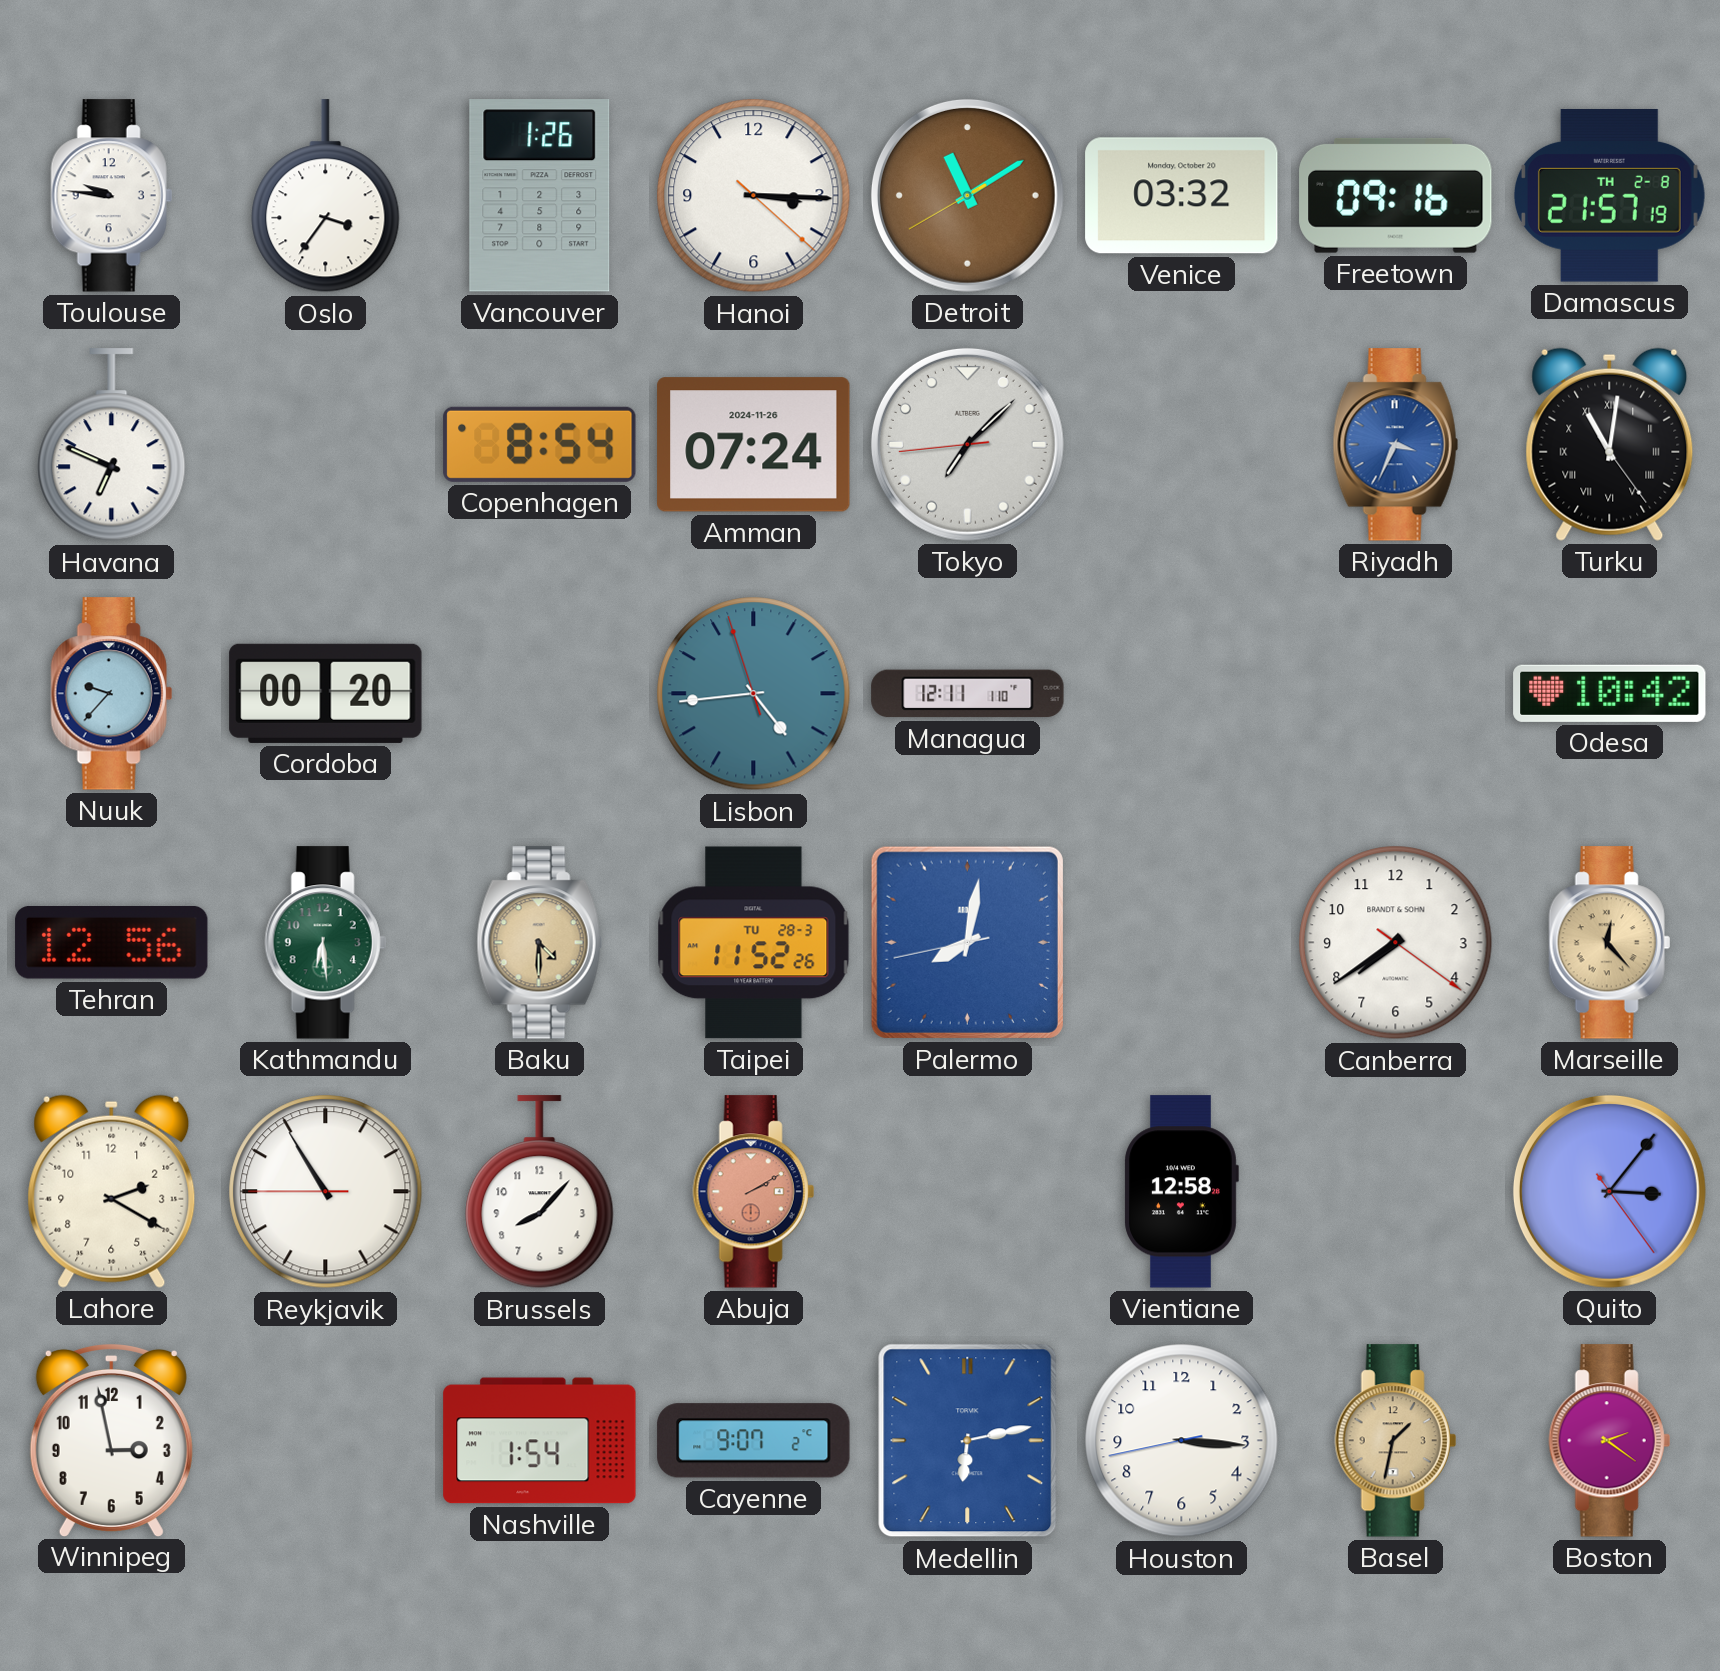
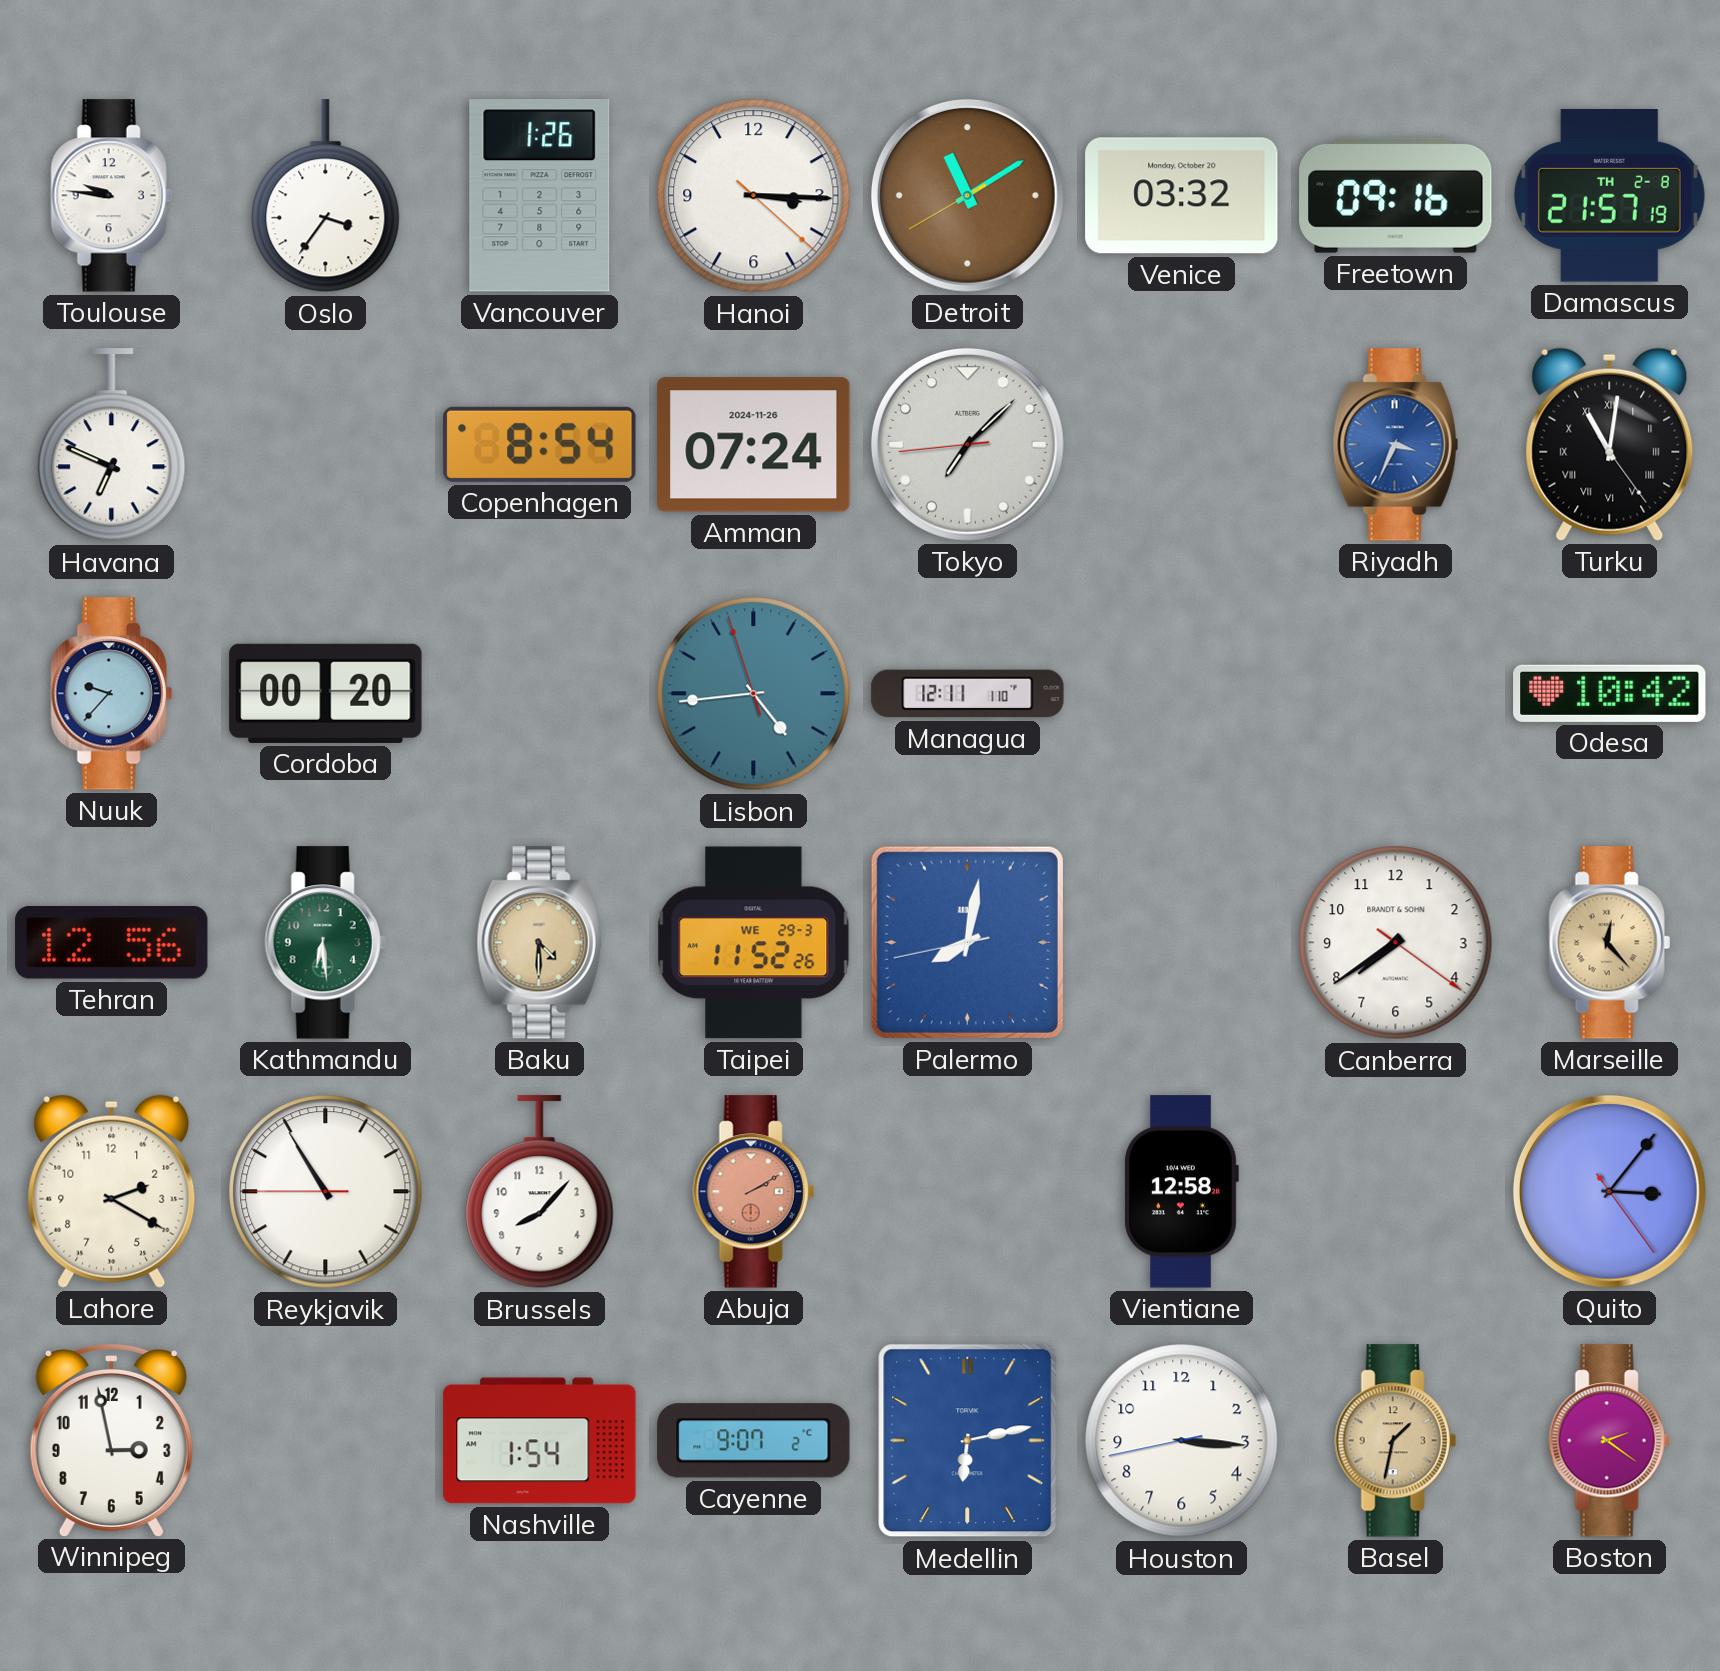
Taipei date: TU 28-3 -> WE 29-3 (754, 943)
